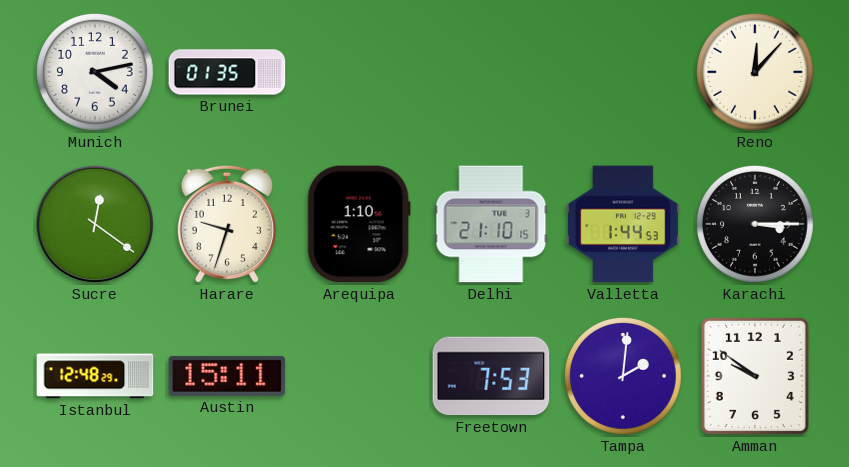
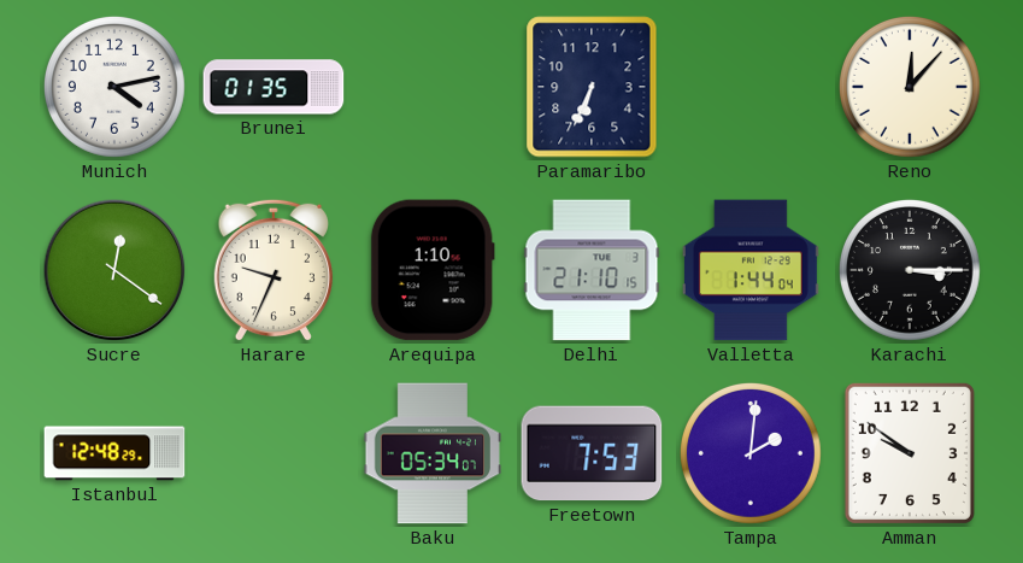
Paramaribo: none -> 6:34 (592, 87)
Harare: 9:33 -> 9:34 (272, 270)
Valletta: 1:44:53 -> 1:44:04 (751, 270)
Austin: 15:11 -> none (227, 376)
Baku: none -> 05:34 (433, 453)
